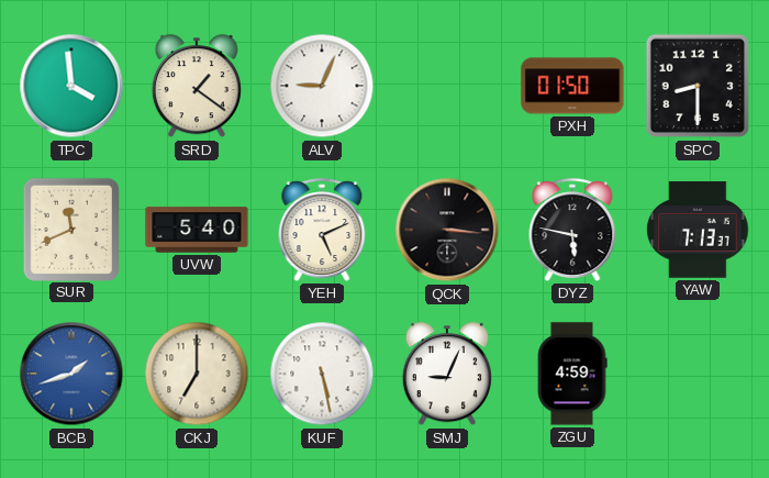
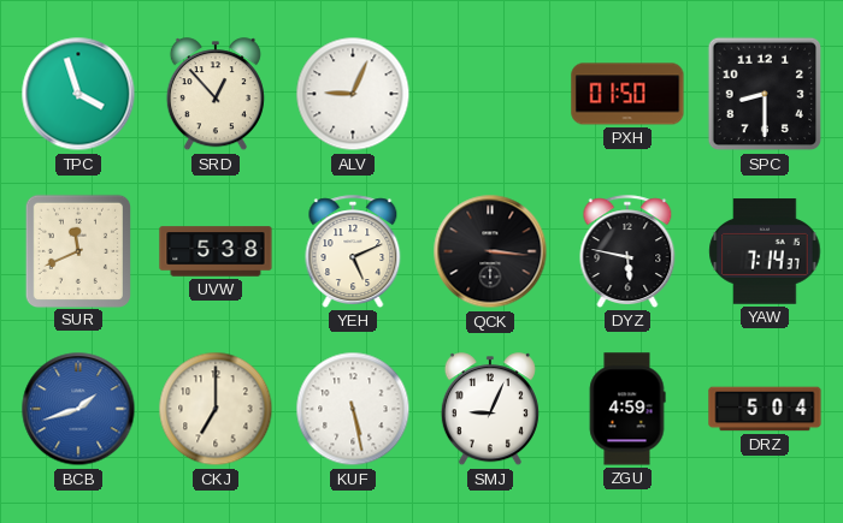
TPC: 3:59 -> 3:57 (78, 94)
SRD: 1:21 -> 12:53 (216, 95)
UVW: 5:40 -> 5:38 (216, 251)
YAW: 7:13 -> 7:14 (765, 251)
DRZ: none -> 5:04 (765, 409)
